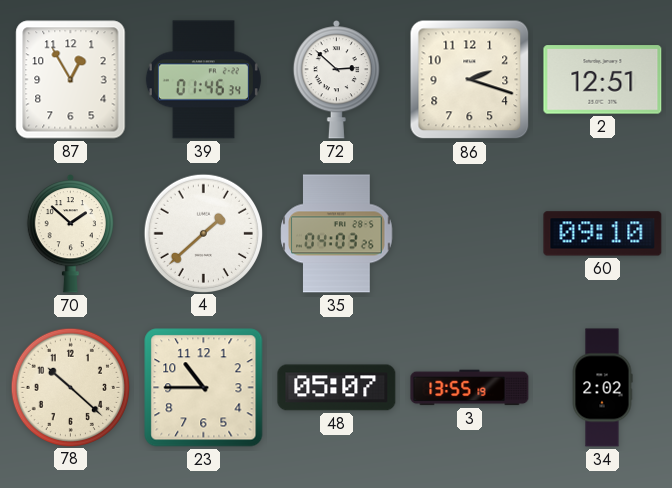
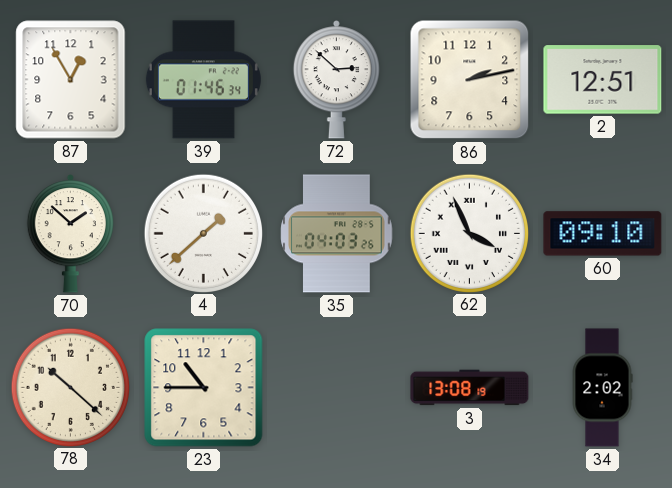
86: 2:18 -> 2:13 (470, 80)
62: none -> 3:56 (469, 233)
48: 05:07 -> none (337, 388)
3: 13:55 -> 13:08 (470, 388)
